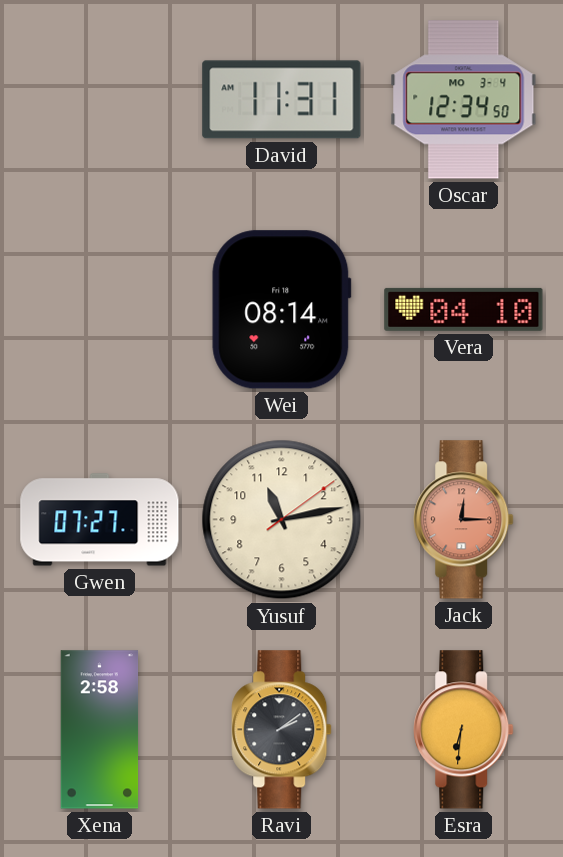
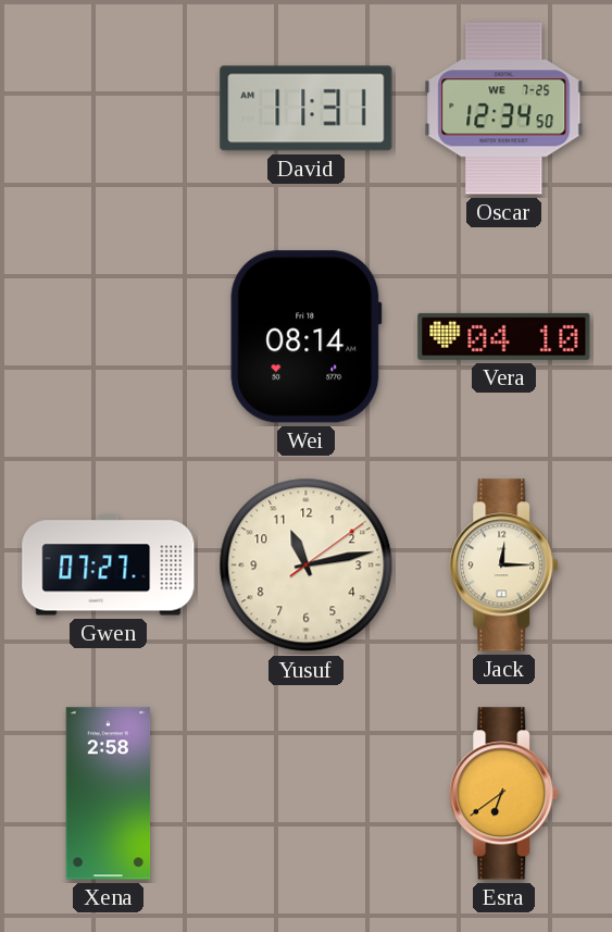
Oscar date: MO 3-4 -> WE 7-25 (504, 109)
Jack dial: salmon -> cream (504, 566)
Ravi: 2:09 -> none (282, 730)
Esra: 6:31 -> 6:39 (504, 794)
